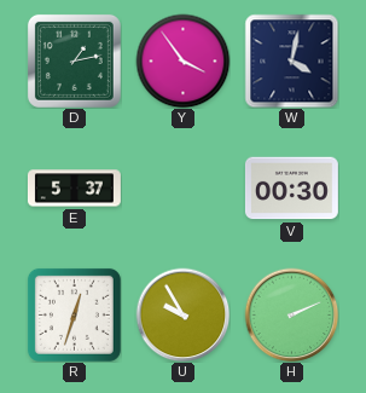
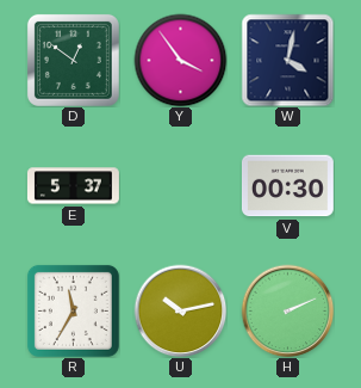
D: 1:13 -> 12:51 (73, 60)
R: 12:33 -> 11:35 (73, 310)
U: 9:55 -> 10:13 (180, 310)
